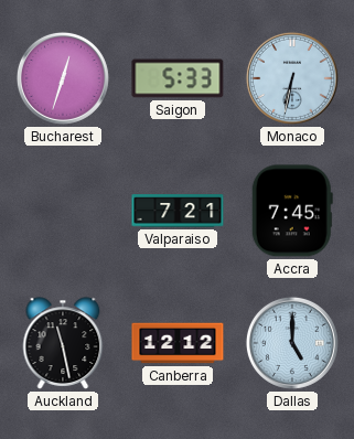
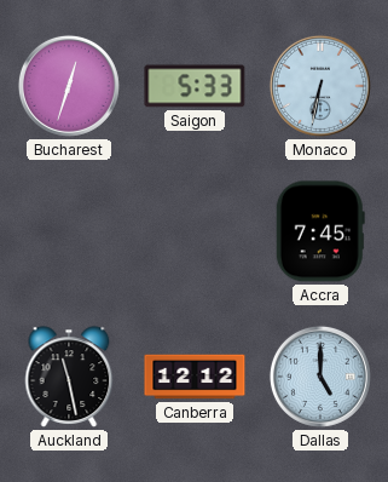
Valparaiso: 7:21 -> none (178, 211)
